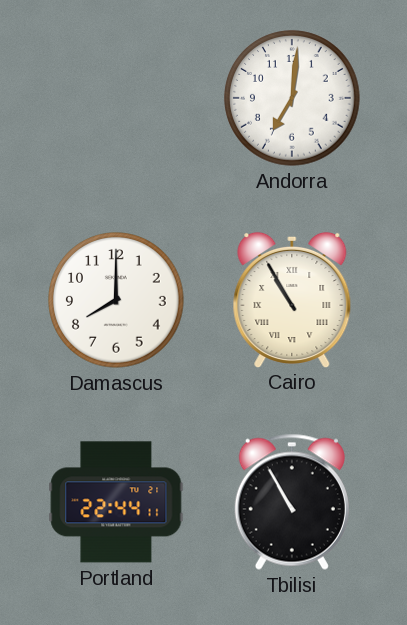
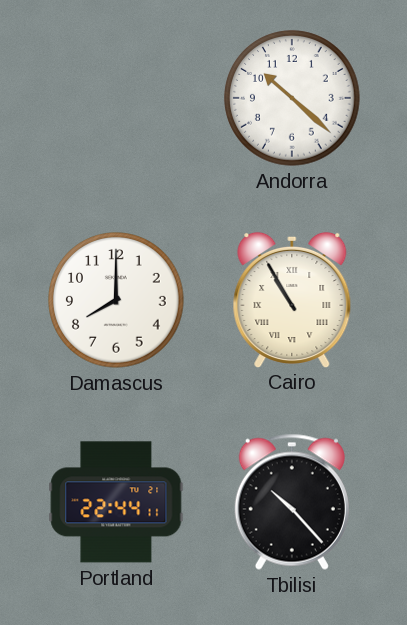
Andorra: 7:01 -> 10:22 (292, 98)
Tbilisi: 10:55 -> 10:23 (292, 502)
